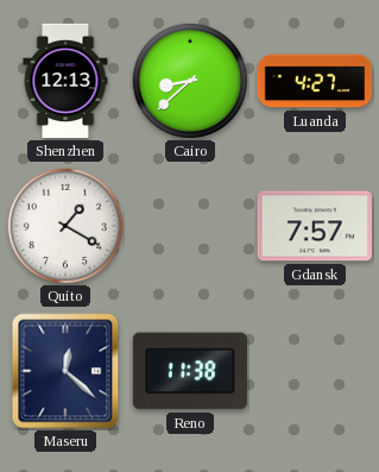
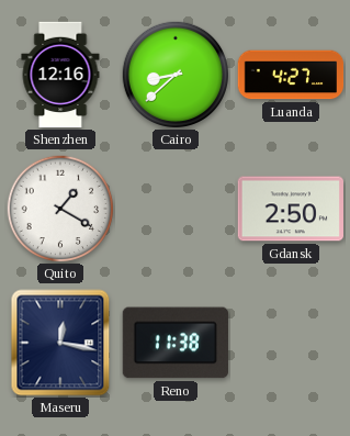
Shenzhen: 12:13 -> 12:16 (60, 75)
Gdansk: 7:57 -> 2:50 (290, 209)
Maseru: 12:22 -> 12:17 (60, 343)
